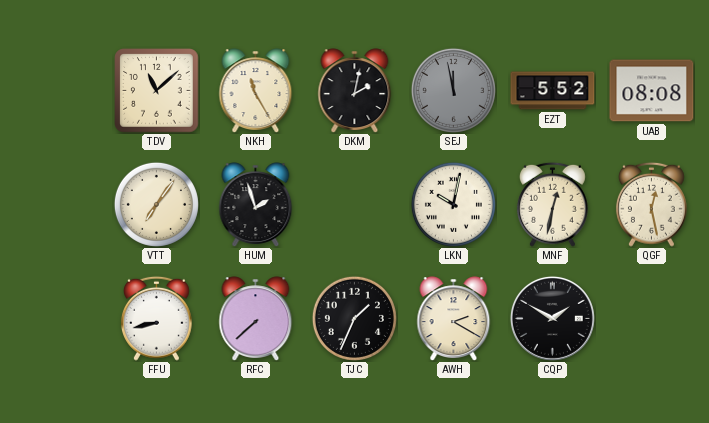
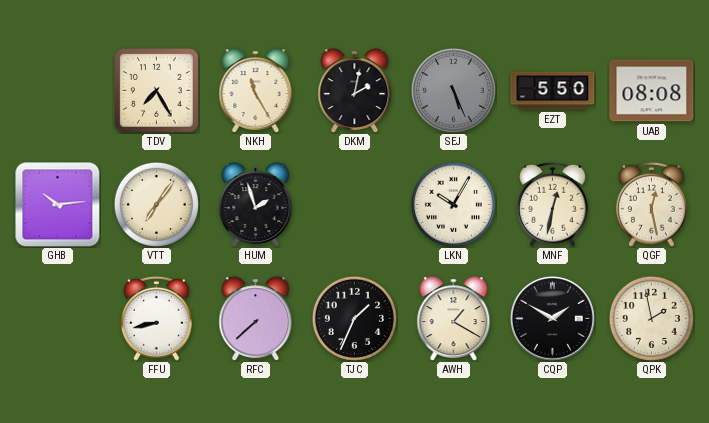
TDV: 11:08 -> 7:25 (157, 91)
SEJ: 11:58 -> 5:26 (453, 90)
EZT: 5:52 -> 5:50 (553, 91)
GHB: none -> 10:14 (58, 205)
LKN: 10:02 -> 10:05 (453, 204)
AWH: 2:20 -> 1:20 (454, 319)
QPK: none -> 1:58 (651, 318)
